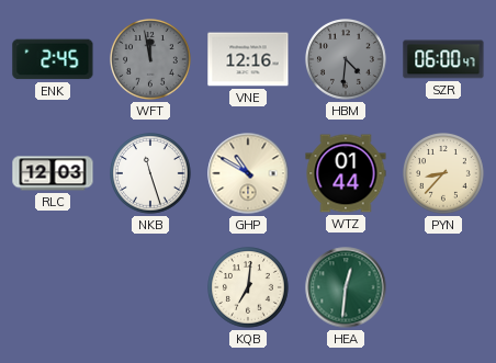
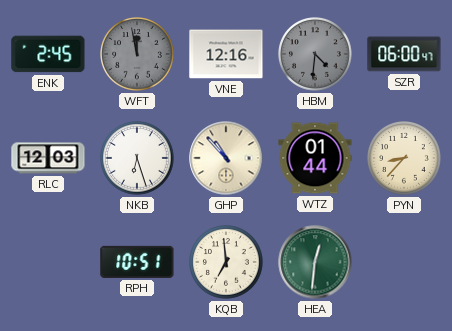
NKB: 11:27 -> 6:27 (138, 159)
GHP: 10:50 -> 10:53 (226, 158)
RPH: none -> 10:51 (137, 262)
KQB: 7:01 -> 6:59 (227, 263)
